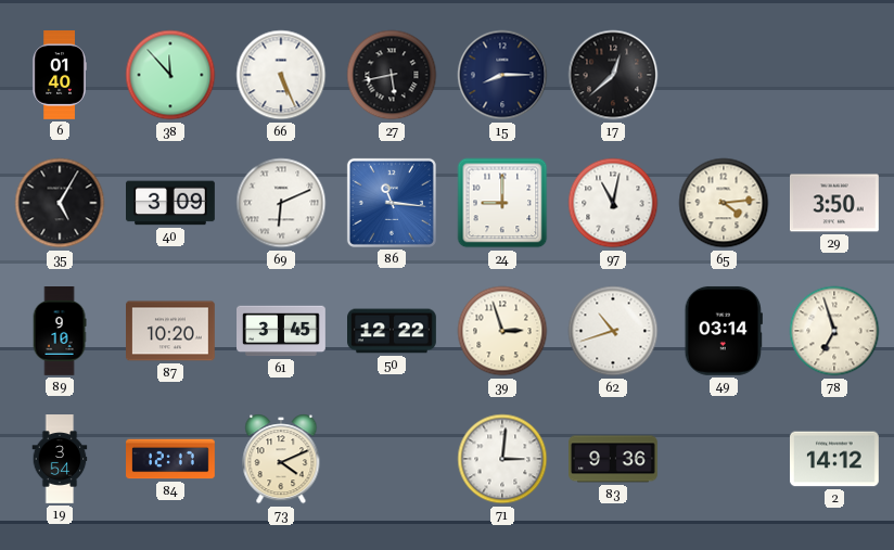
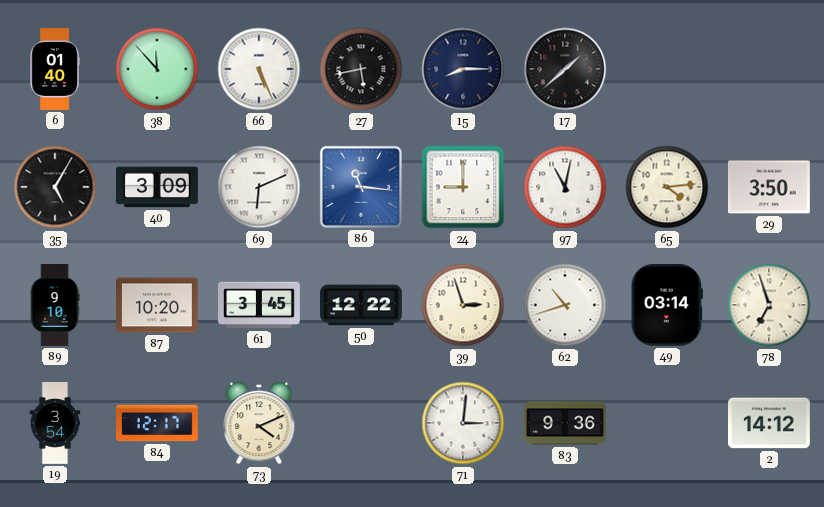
17: 12:38 -> 1:38 (565, 69)
